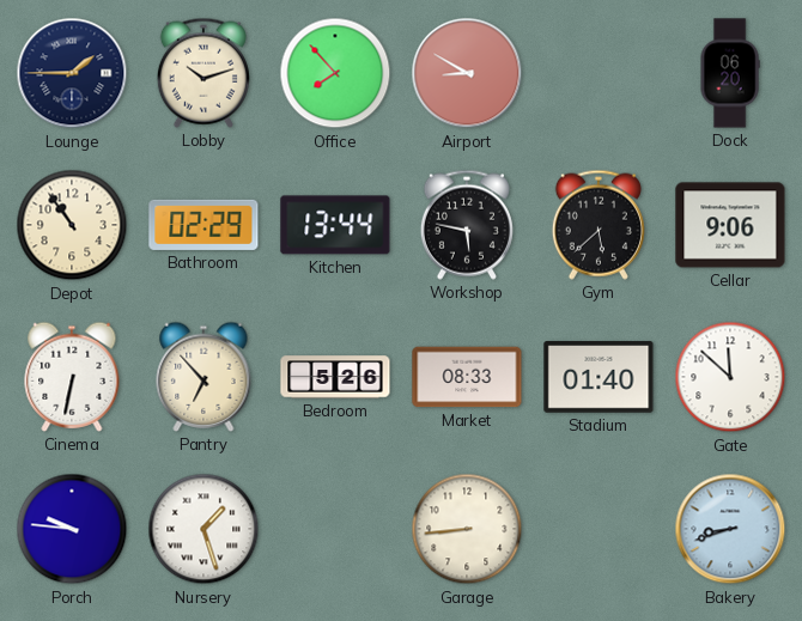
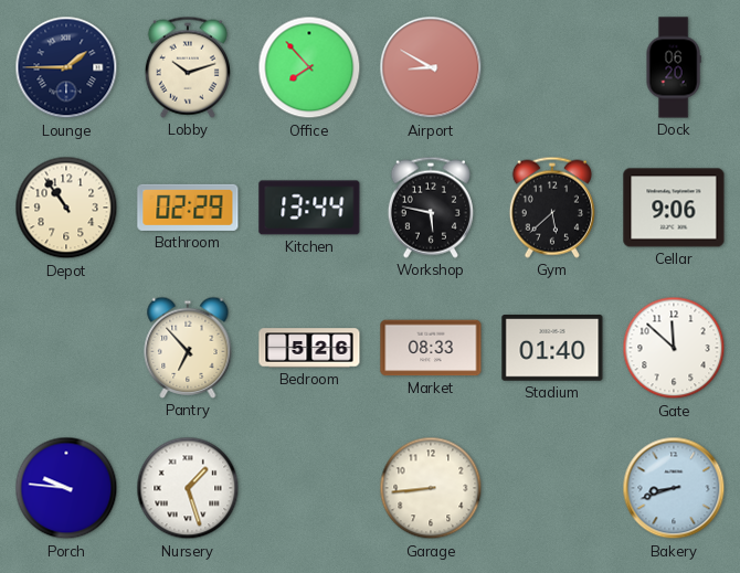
Cinema: 6:32 -> none (72, 377)
